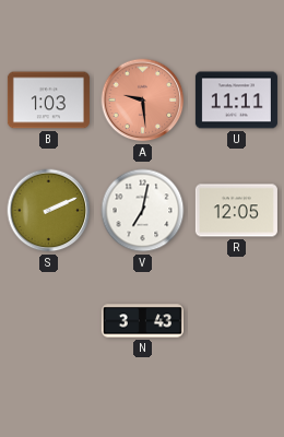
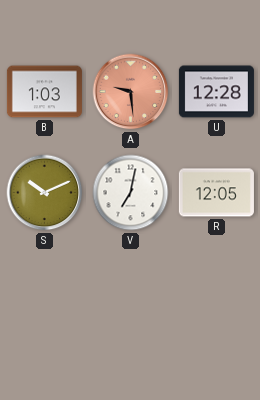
U: 11:11 -> 12:28 (216, 92)
S: 2:11 -> 10:11 (45, 193)
N: 3:43 -> none (142, 321)
